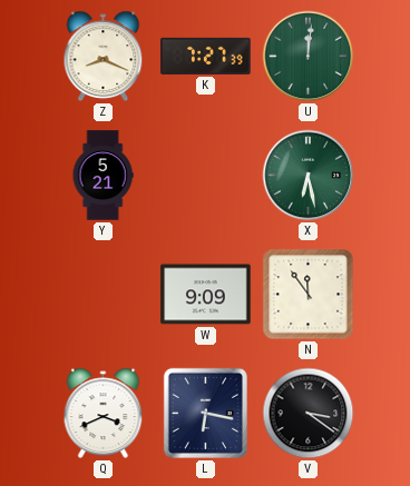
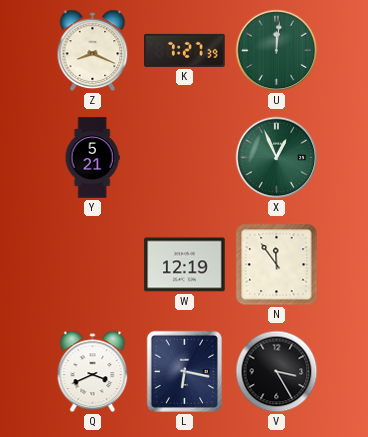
X: 6:28 -> 12:56 (277, 158)
W: 9:09 -> 12:19 (185, 265)
V: 3:21 -> 3:25 (277, 372)
